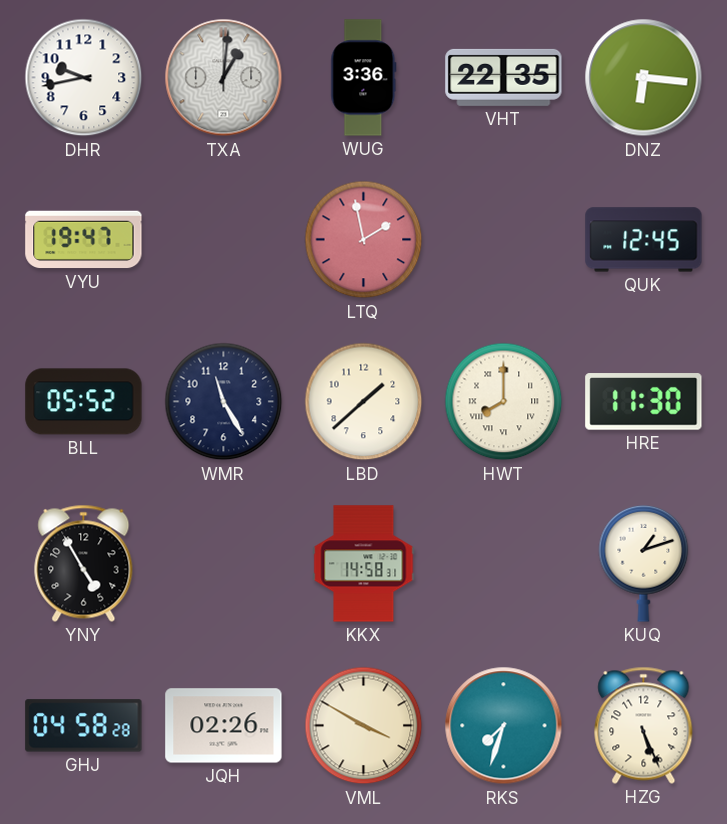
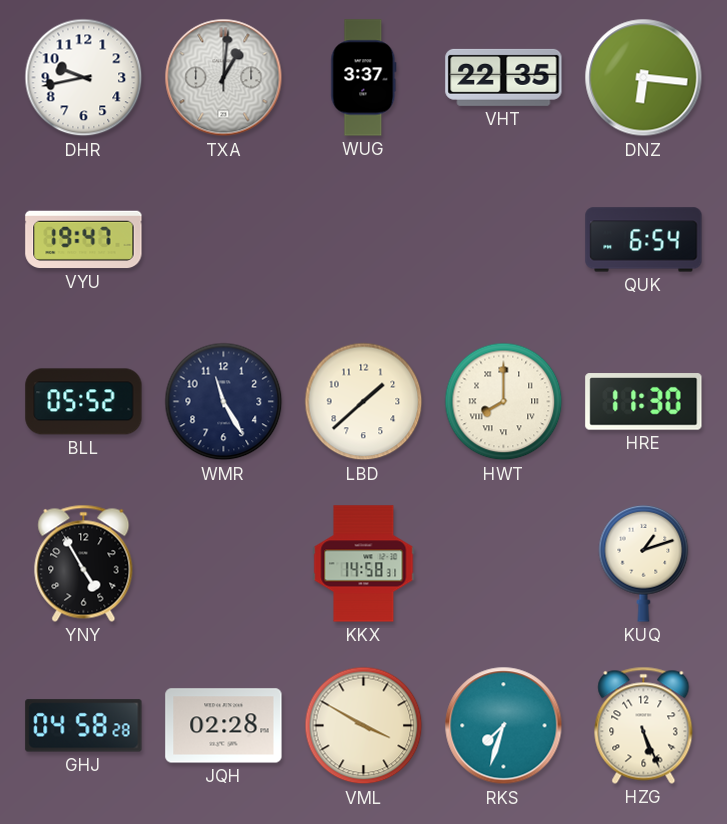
WUG: 3:36 -> 3:37 (364, 78)
LTQ: 1:58 -> none (364, 240)
QUK: 12:45 -> 6:54 (644, 240)
JQH: 02:26 -> 02:28 (224, 726)
